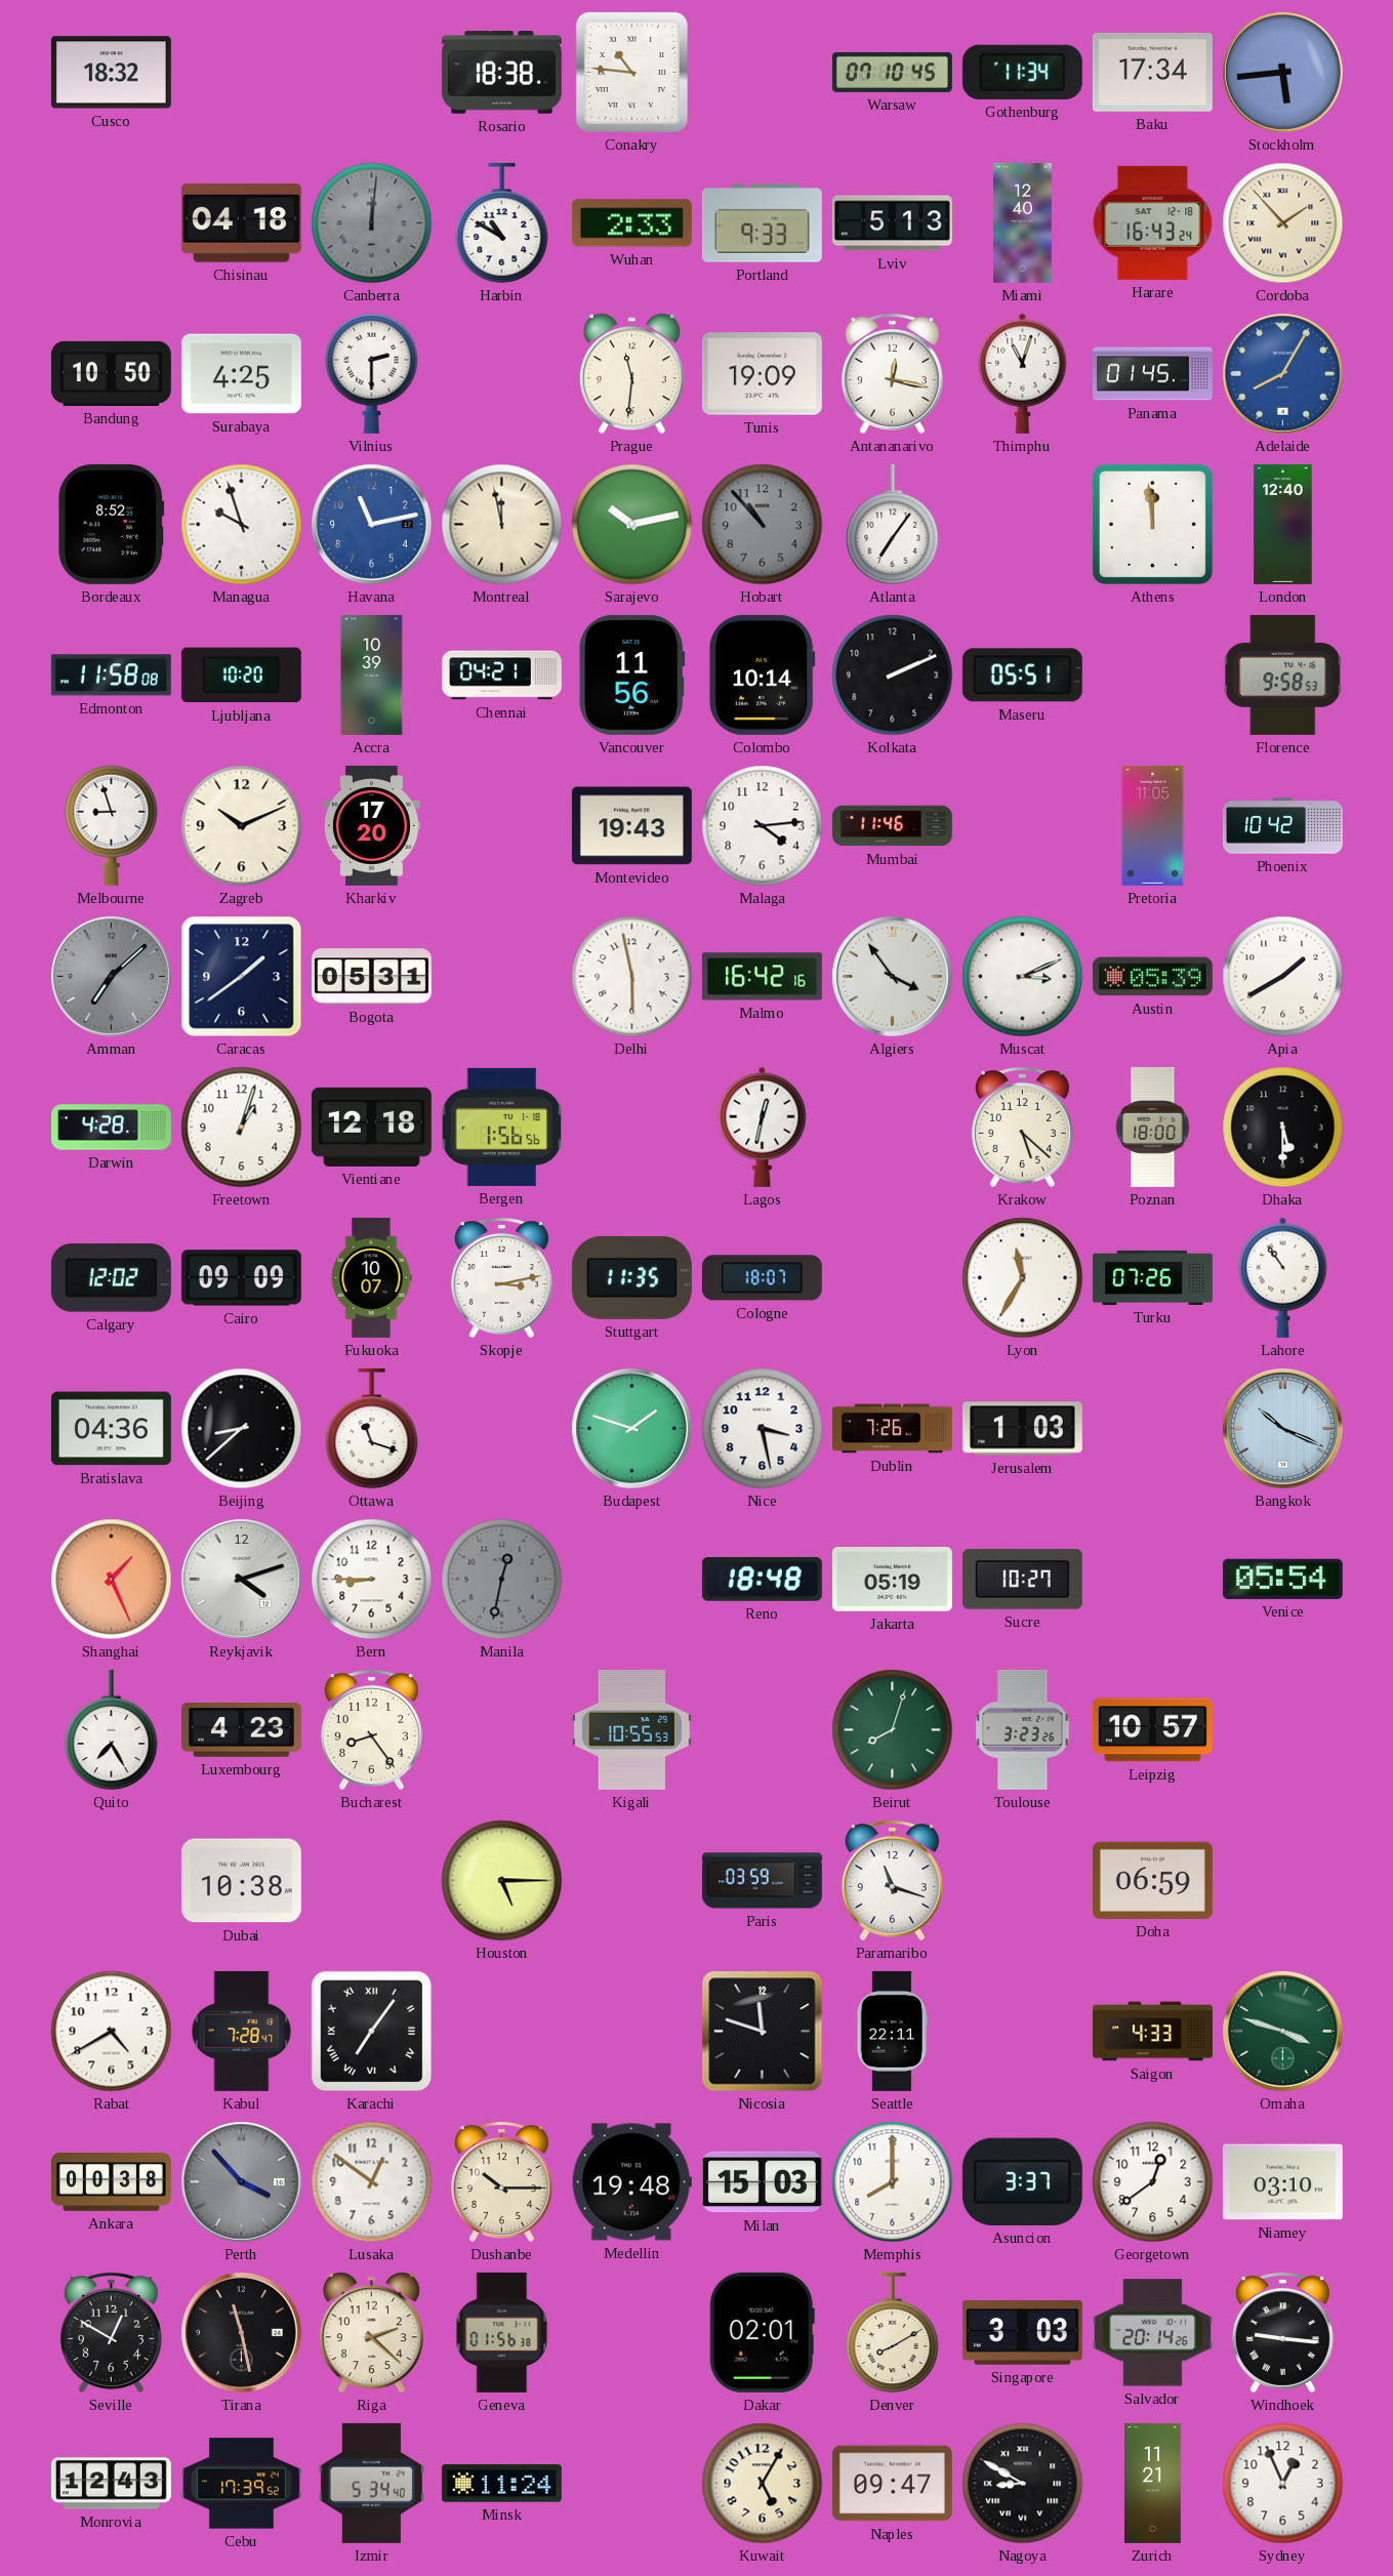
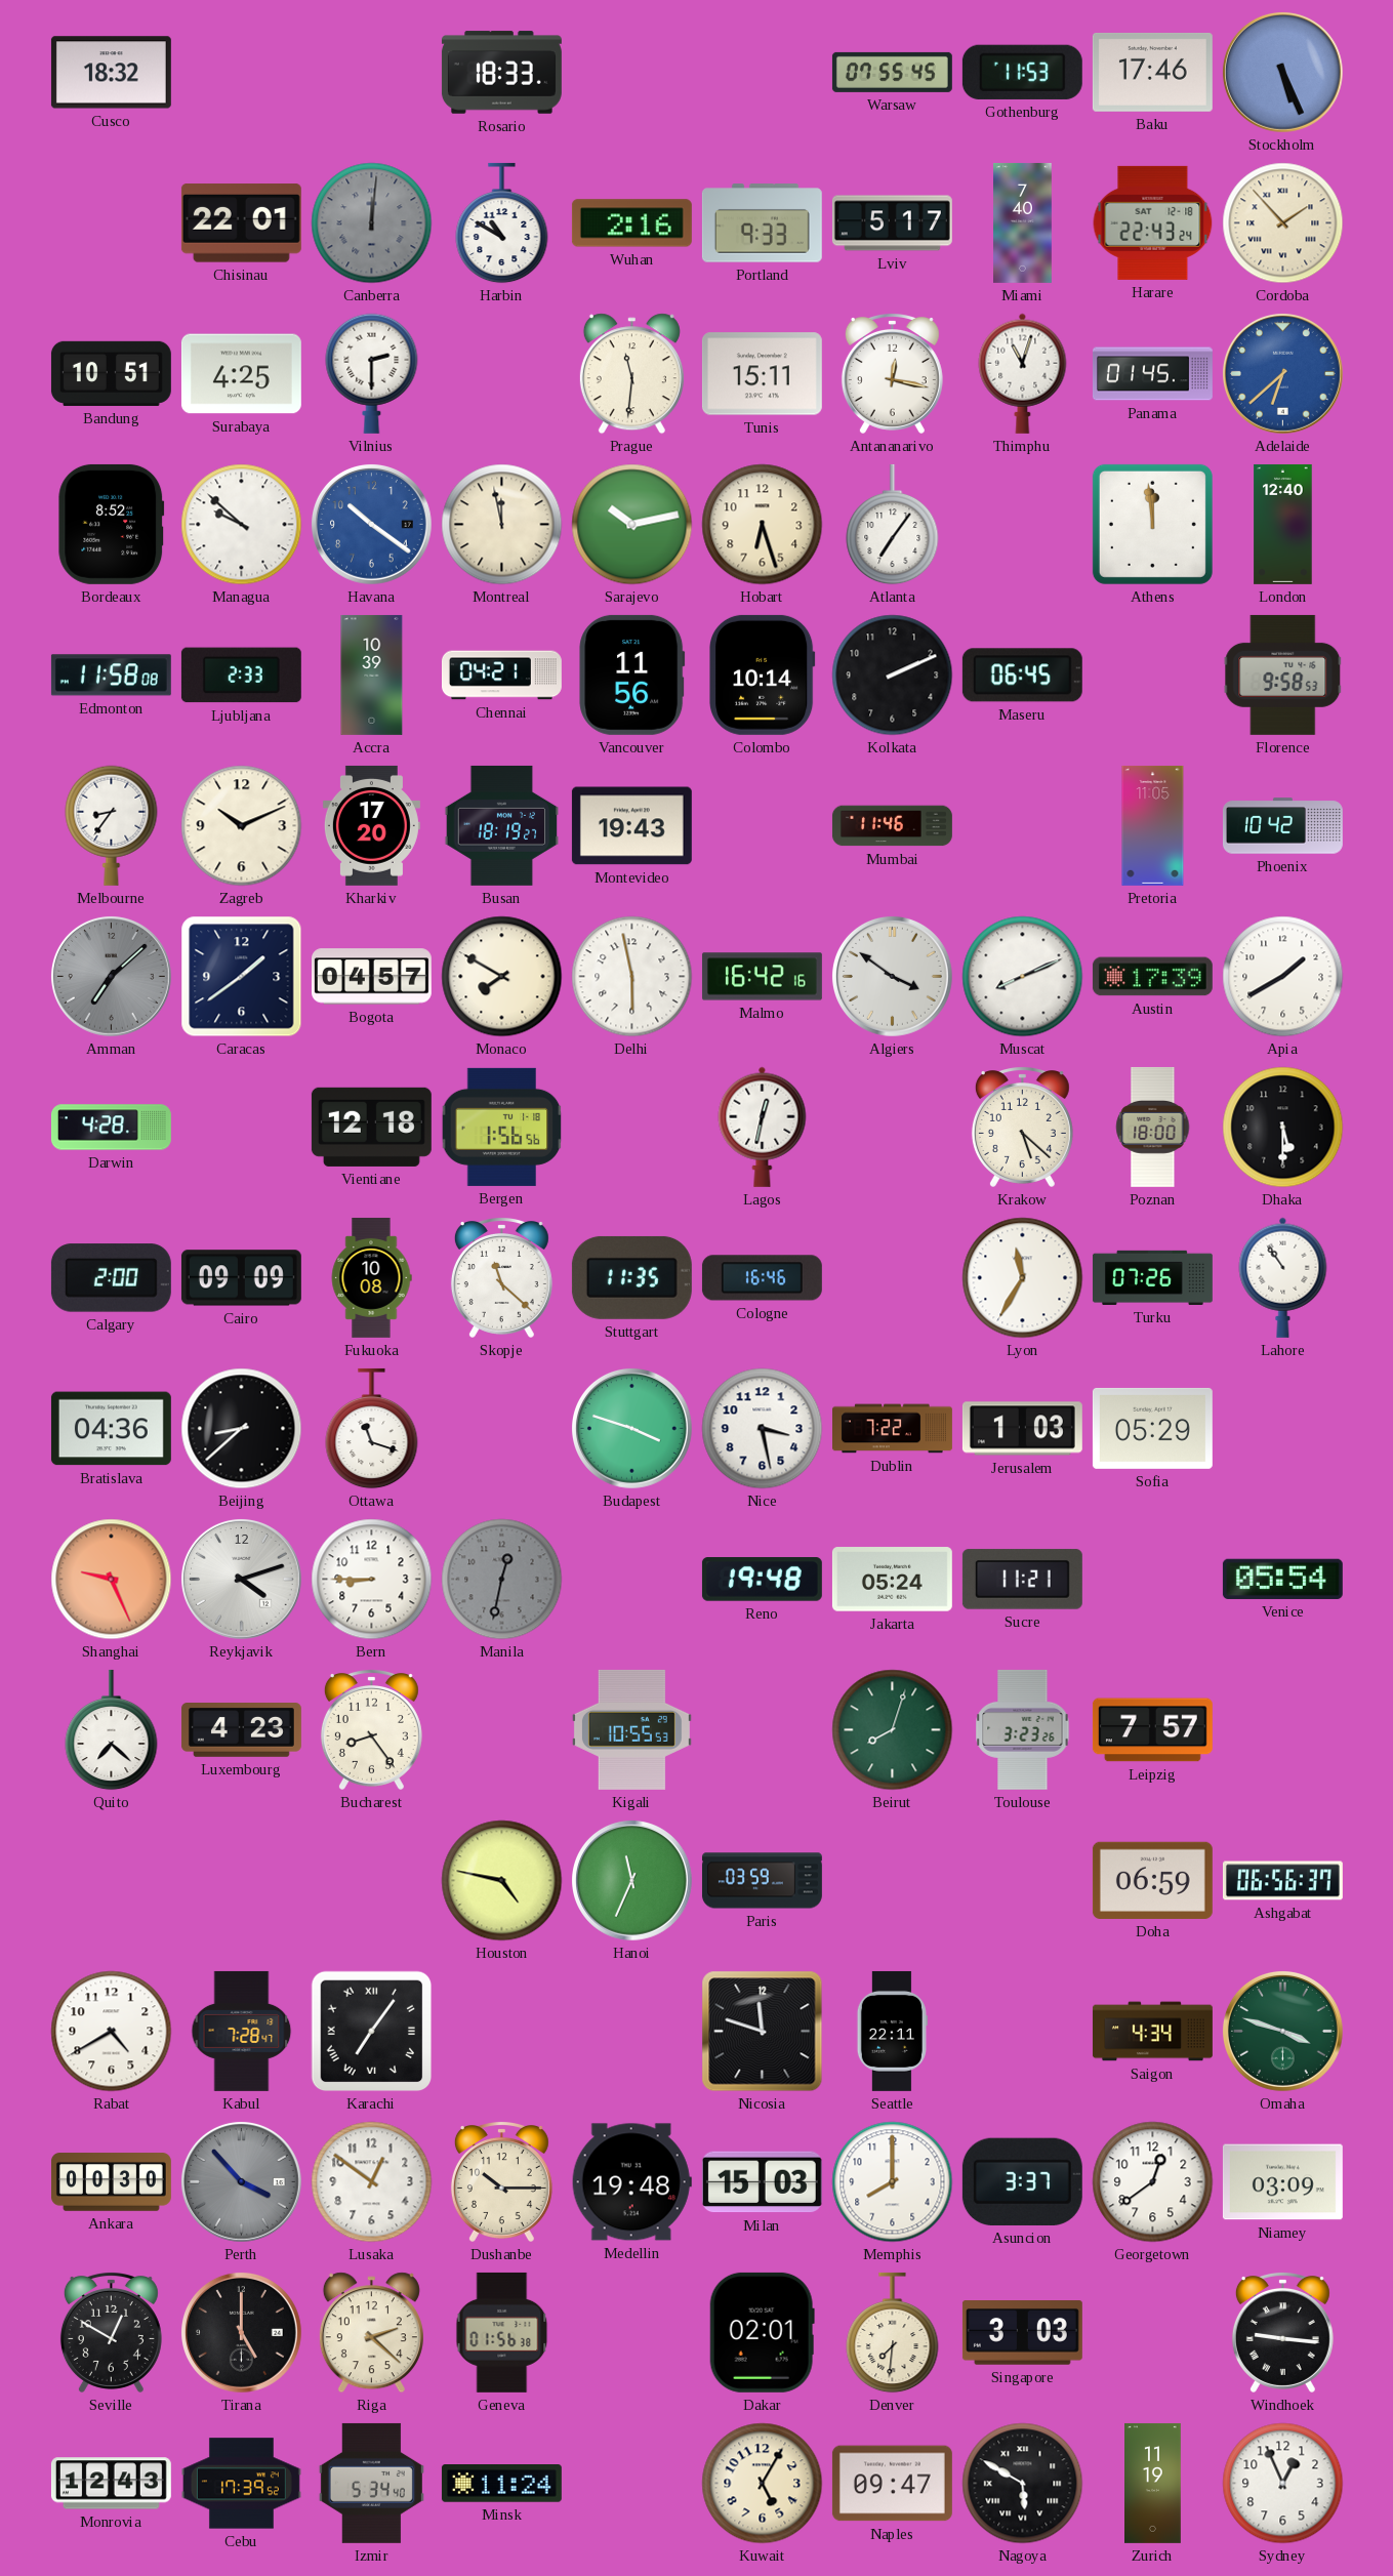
Rosario: 18:38 -> 18:33 (501, 73)
Conakry: 10:46 -> none (631, 72)
Warsaw: 07:10 -> 07:55 (892, 72)
Gothenburg: 11:34 -> 11:53 (1022, 72)
Baku: 17:34 -> 17:46 (1152, 72)
Stockholm: 5:44 -> 5:26 (1282, 72)
Chisinau: 04:18 -> 22:01 (241, 223)
Wuhan: 2:33 -> 2:16 (631, 223)
Lviv: 5:13 -> 5:17 (892, 223)
Miami: 12:40 -> 7:40 (1023, 222)
Harare: 16:43 -> 22:43 (1153, 222)
Bandung: 10:50 -> 10:51 (111, 373)
Tunis: 19:09 -> 15:11 (762, 374)
Adelaide: 8:05 -> 6:38 (1282, 373)
Managua: 9:57 -> 9:52 (242, 525)
Havana: 11:13 -> 10:21 (371, 524)
Hobart: 10:53 -> 6:27 (763, 525)
Hobart dial: grey -> cream (763, 525)
Ljubljana: 10:20 -> 2:33 (241, 676)
Maseru: 05:51 -> 06:45 (1022, 676)
Melbourne: 8:57 -> 8:36 (112, 825)
Busan: none -> 18:19 (502, 825)
Malaga: 4:14 -> none (763, 826)
Bogota: 05:31 -> 04:57 (371, 977)
Monaco: none -> 7:50 (502, 977)
Algiers: 3:54 -> 3:51 (892, 976)
Muscat: 3:11 -> 8:11 (1023, 977)
Austin: 05:39 -> 17:39 (1152, 977)
Freetown: 1:03 -> none (242, 1128)
Calgary: 12:02 -> 2:00 (111, 1278)
Fukuoka: 10:07 -> 10:08 (371, 1277)
Skopje: 3:13 -> 11:22 (501, 1278)
Cologne: 18:07 -> 16:46 (762, 1278)
Budapest: 1:48 -> 3:48 (631, 1428)
Dublin: 7:26 -> 7:22 (893, 1429)
Sofia: none -> 05:29 (1152, 1428)
Bangkok: 10:19 -> none (1282, 1428)
Shanghai: 1:26 -> 9:26 (112, 1580)
Reno: 18:48 -> 19:48 (762, 1580)
Jakarta: 05:19 -> 05:24 (892, 1580)
Sucre: 10:27 -> 11:21 (1022, 1580)
Quito: 7:25 -> 7:22 (112, 1730)
Leipzig: 10:57 -> 7:57 (1152, 1730)
Dubai: 10:38 -> none (241, 1881)
Houston: 5:15 -> 4:47 (502, 1881)
Hanoi: none -> 11:34 (631, 1880)
Paramaribo: 11:18 -> none (892, 1881)
Ashgabat: none -> 06:56 (1282, 1881)
Saigon: 4:33 -> 4:34 (1153, 2032)
Ankara: 00:38 -> 00:30 (111, 2182)
Niamey: 03:10 -> 03:09 (1282, 2182)
Tirana: 11:28 -> 5:00 (241, 2332)
Denver: 8:10 -> 7:31 (893, 2333)
Salvador: 20:14 -> none (1152, 2333)
Nagoya: 8:50 -> 5:50 (1023, 2484)
Zurich: 11:21 -> 11:19 (1153, 2483)
